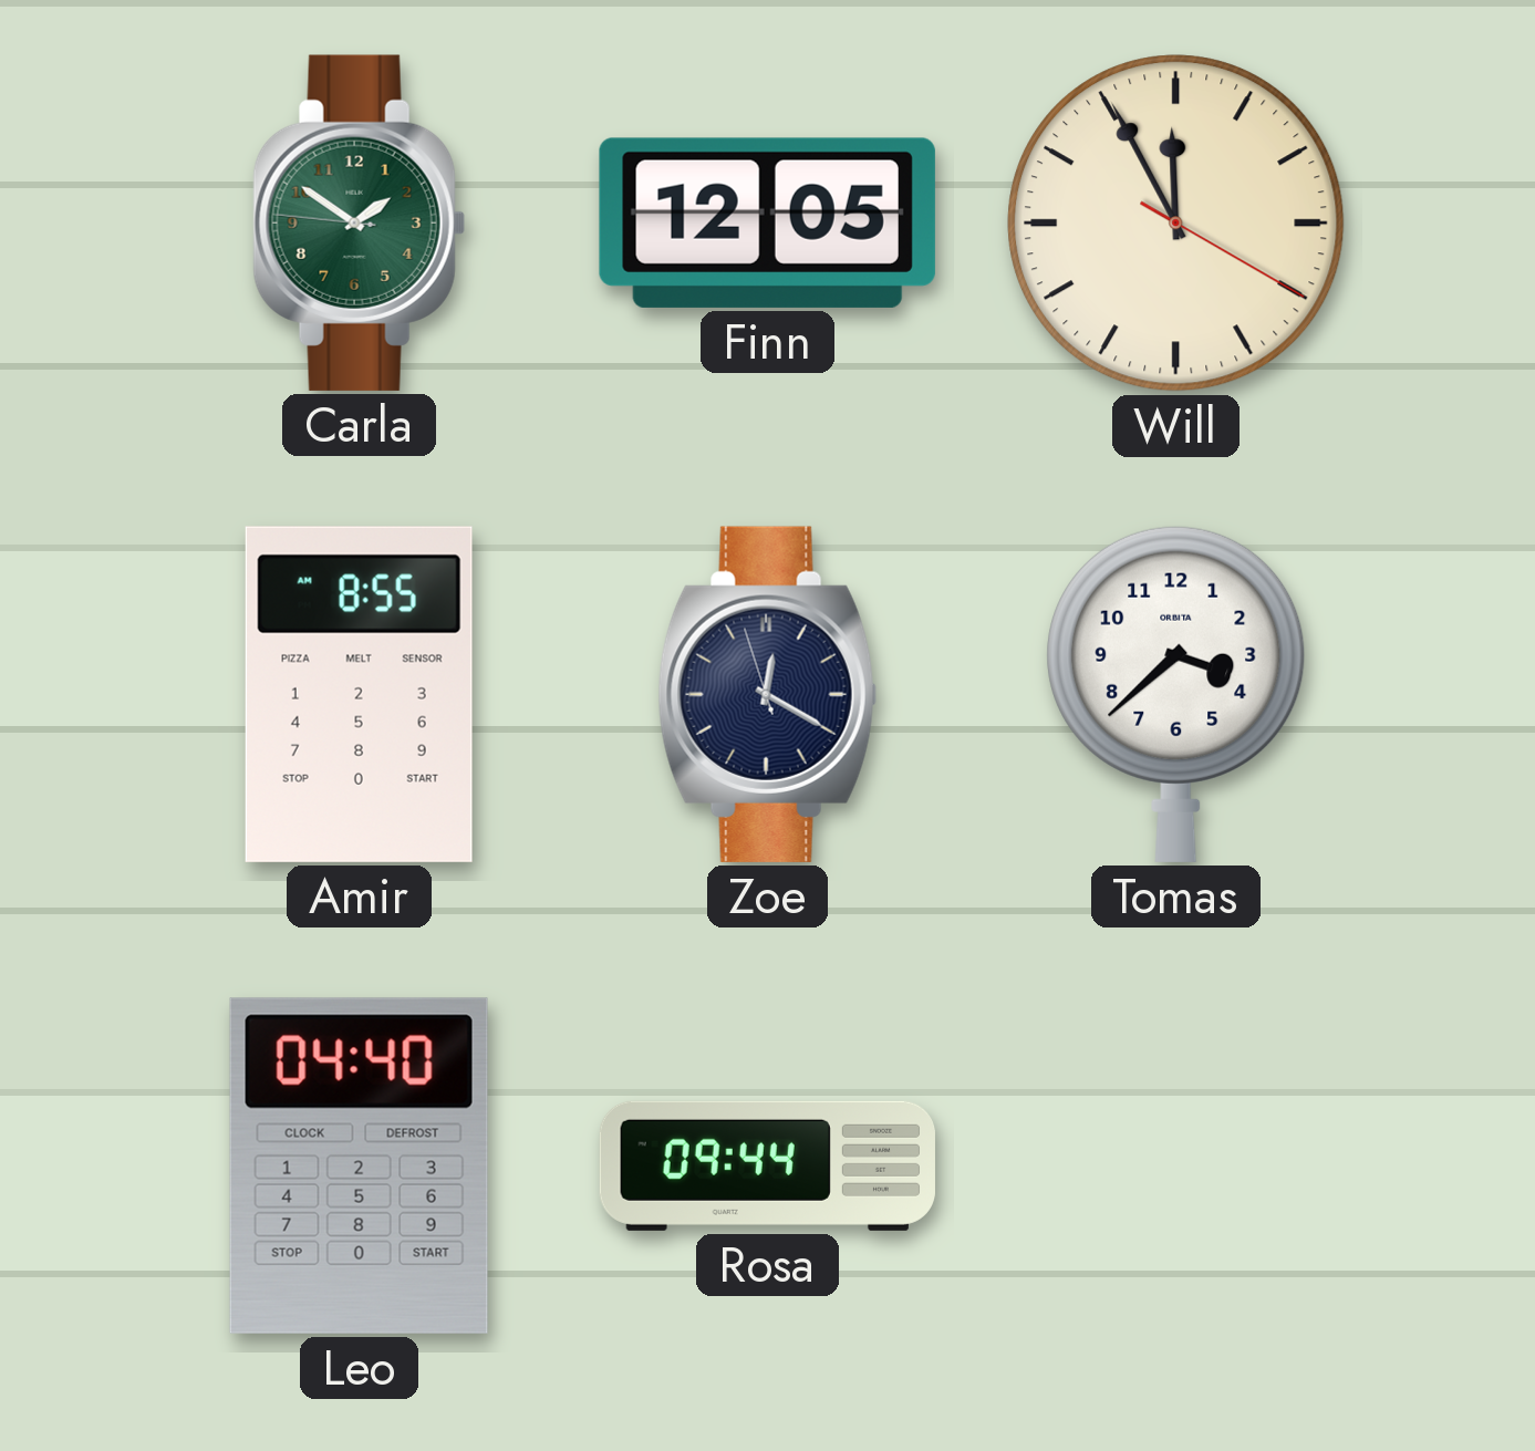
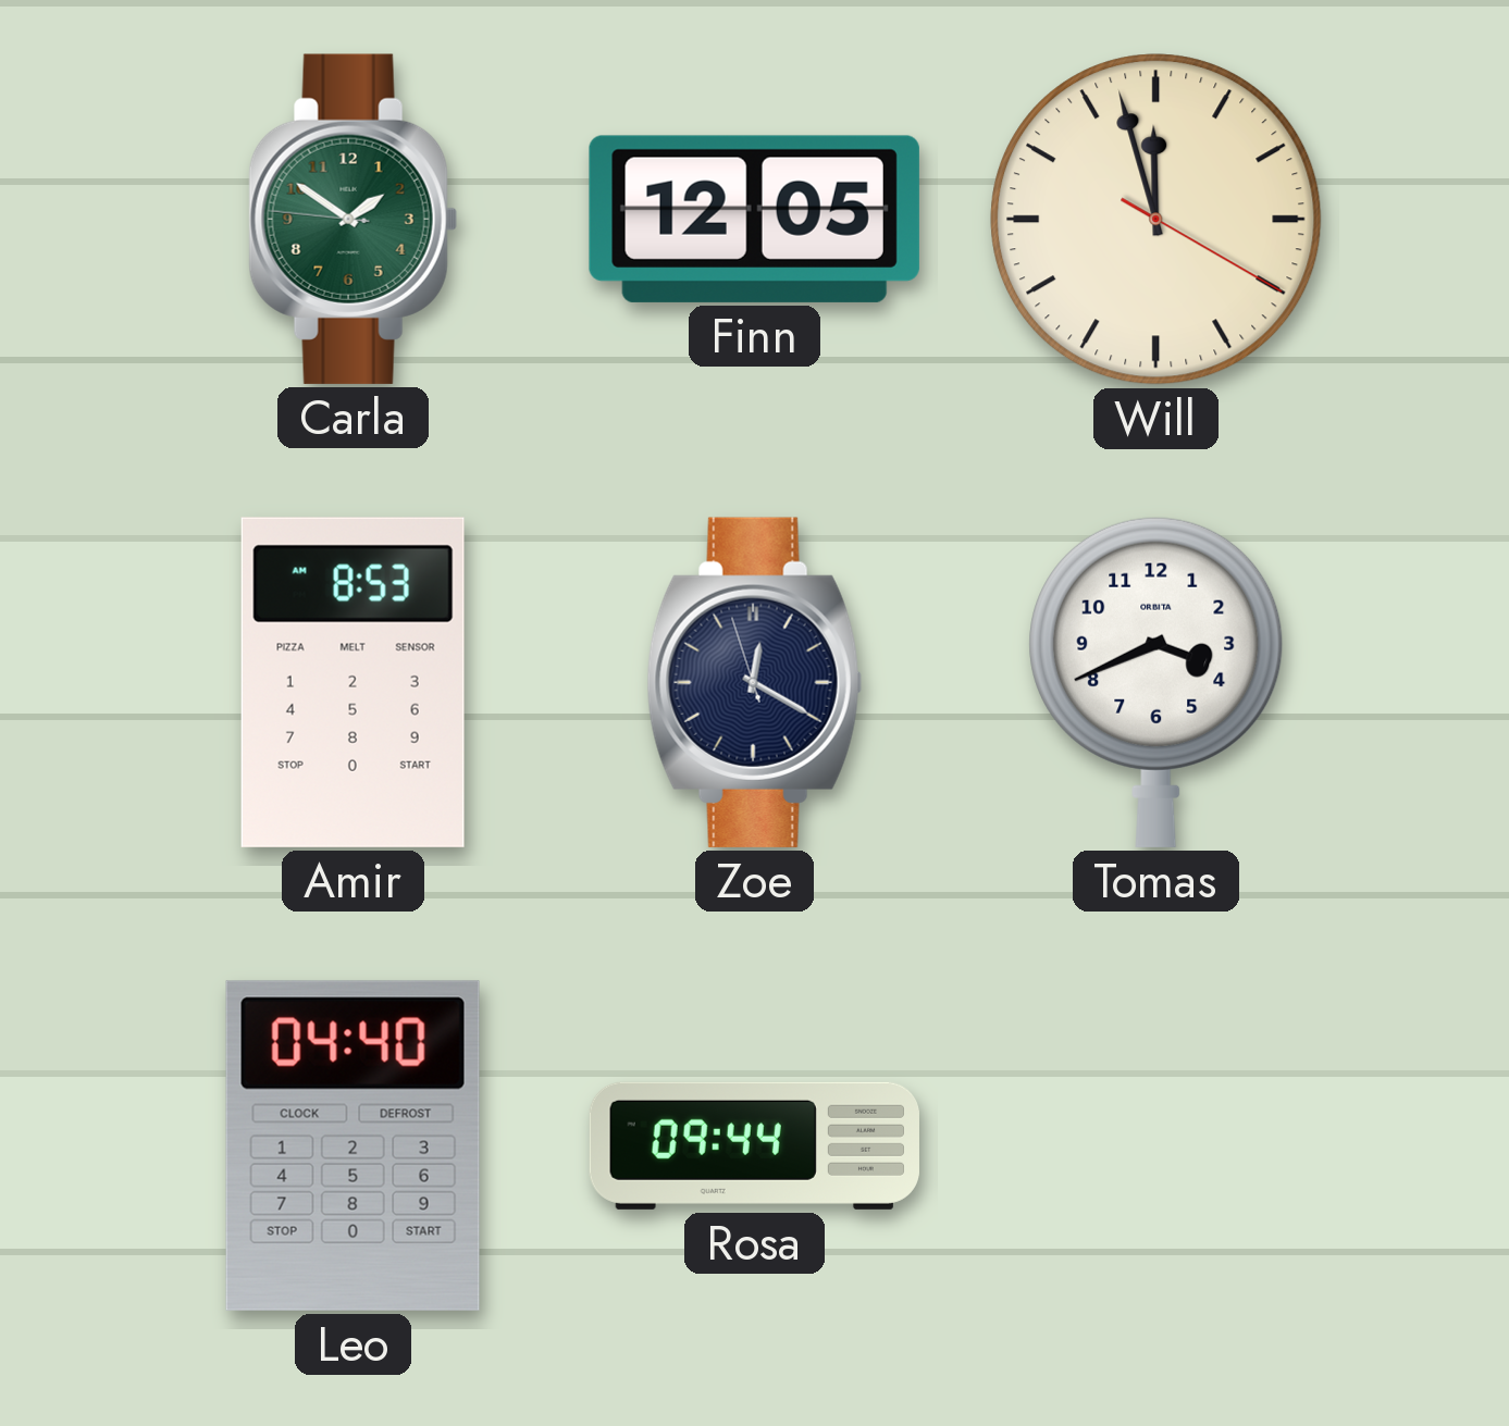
Will: 11:55 -> 11:57 (1157, 220)
Amir: 8:55 -> 8:53 (352, 682)
Tomas: 3:38 -> 3:41 (1157, 682)
